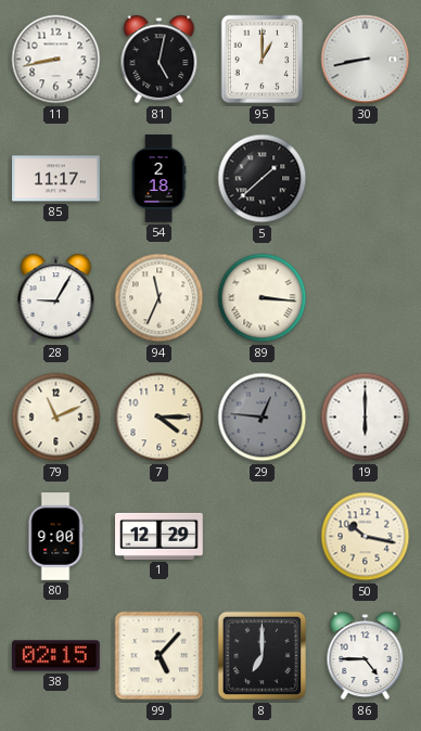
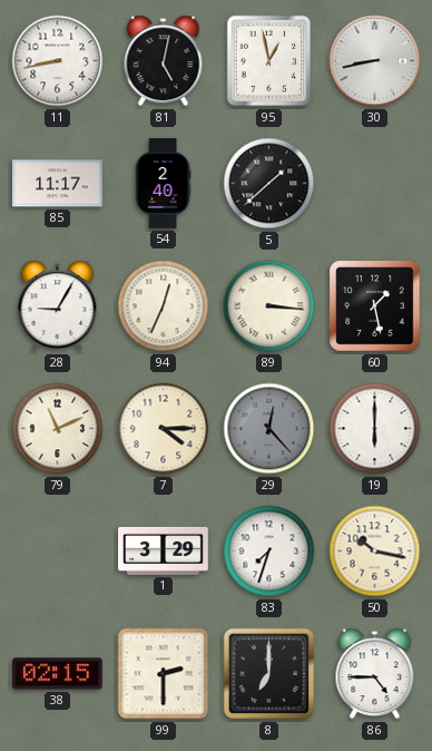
95: 1:00 -> 12:58 (269, 61)
54: 2:18 -> 2:40 (163, 184)
94: 11:34 -> 12:34 (164, 306)
60: none -> 1:28 (375, 306)
29: 12:46 -> 12:23 (269, 429)
80: 9:00 -> none (55, 537)
1: 12:29 -> 3:29 (164, 550)
83: none -> 7:33 (269, 552)
99: 5:07 -> 2:30 (164, 674)
